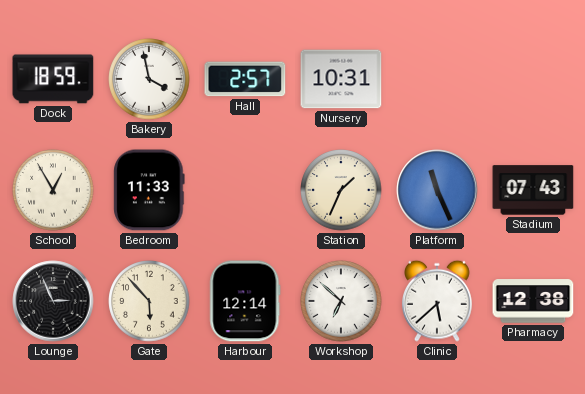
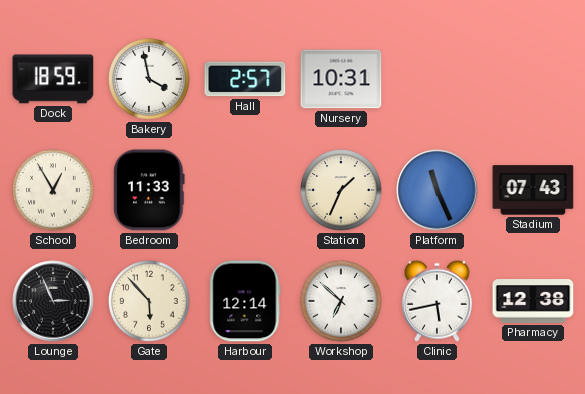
Clinic: 5:38 -> 5:43 (438, 301)
